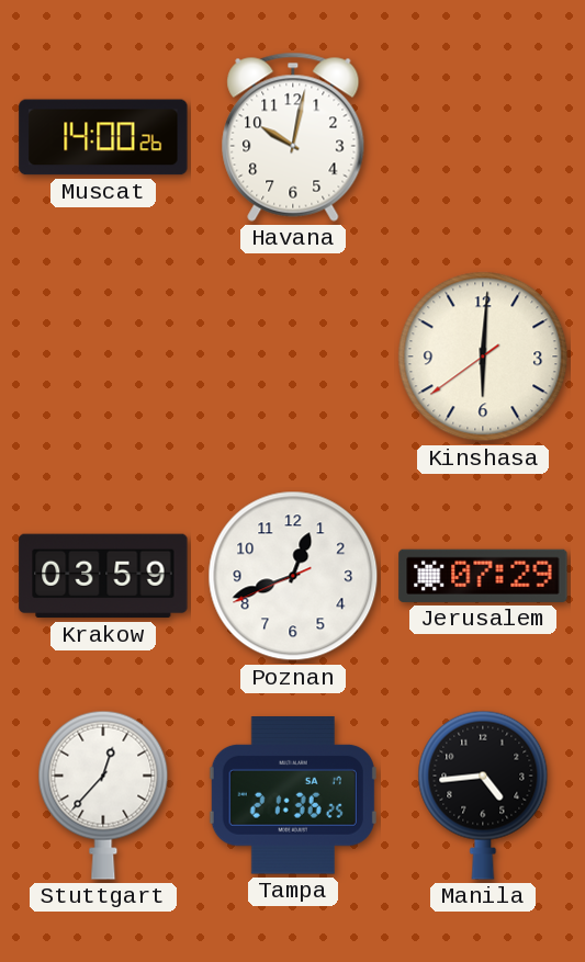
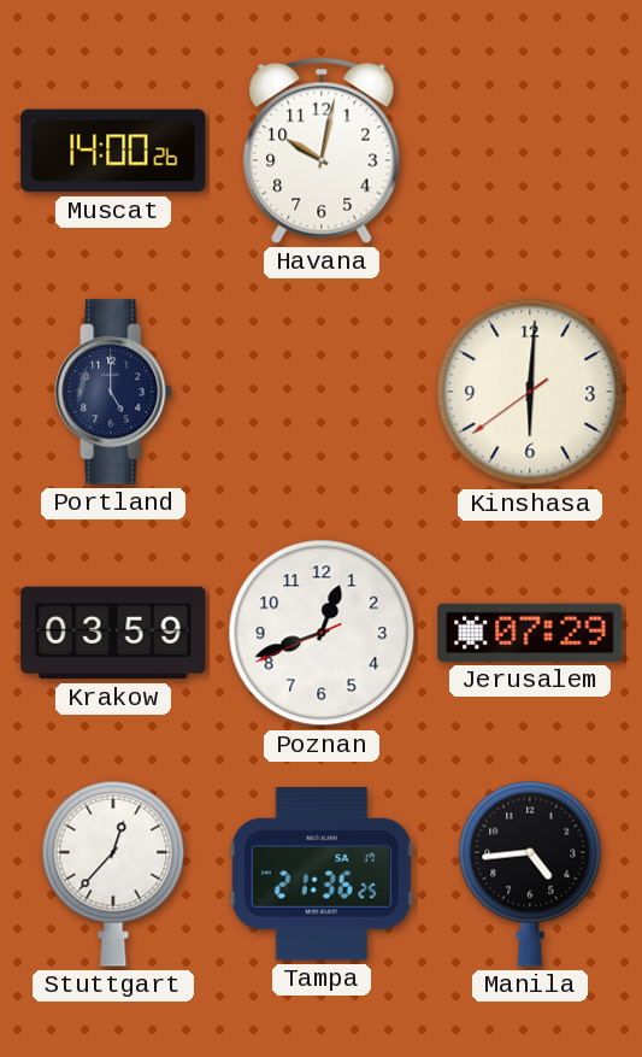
Portland: none -> 5:00 (113, 392)
